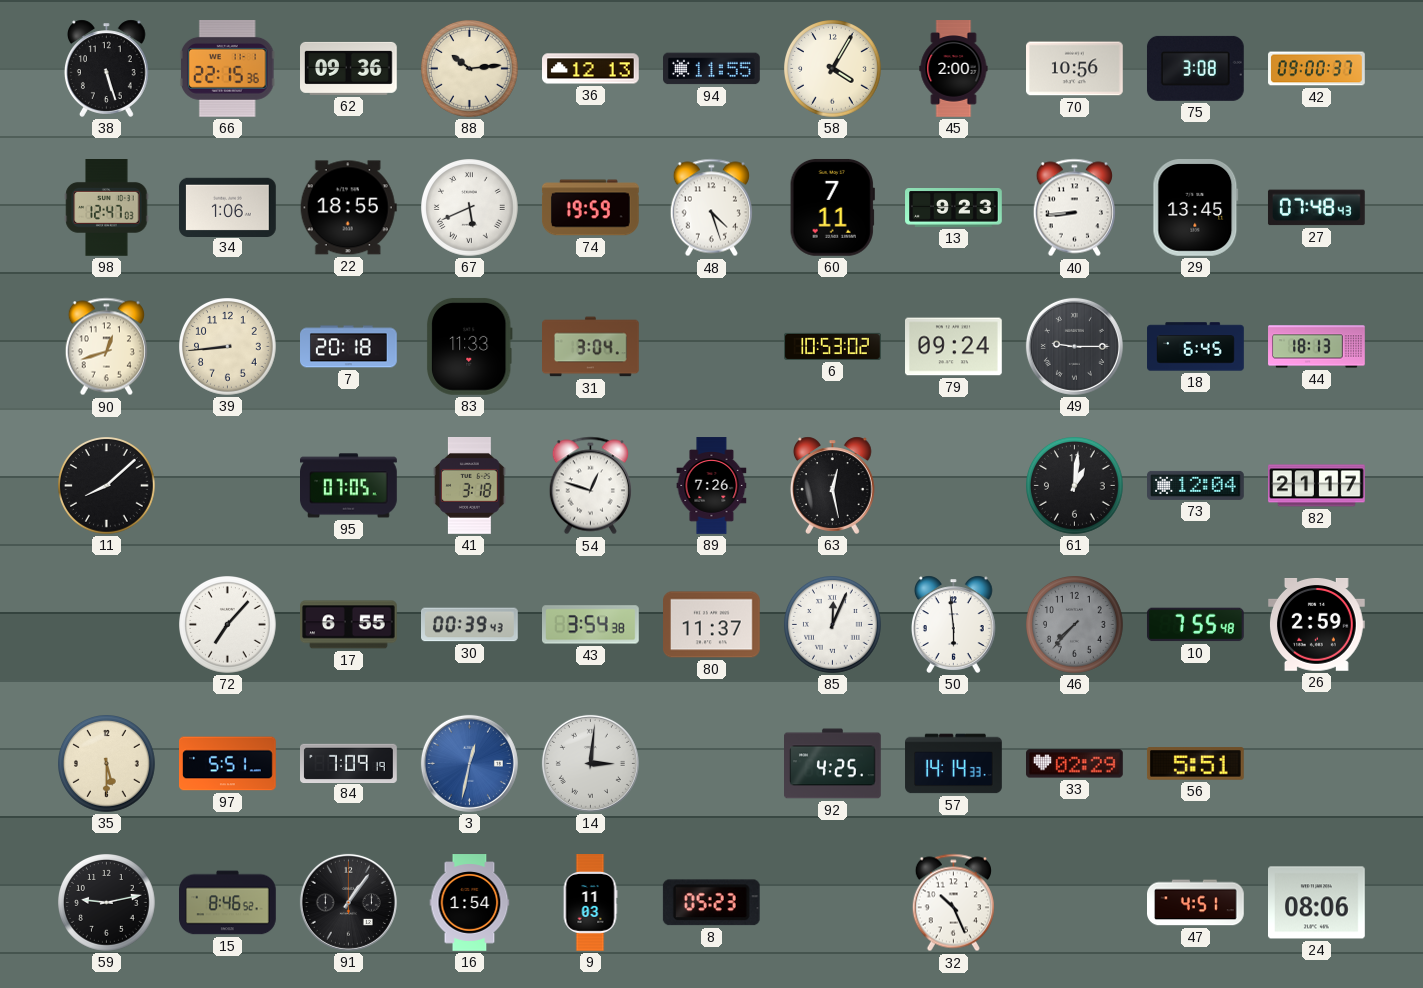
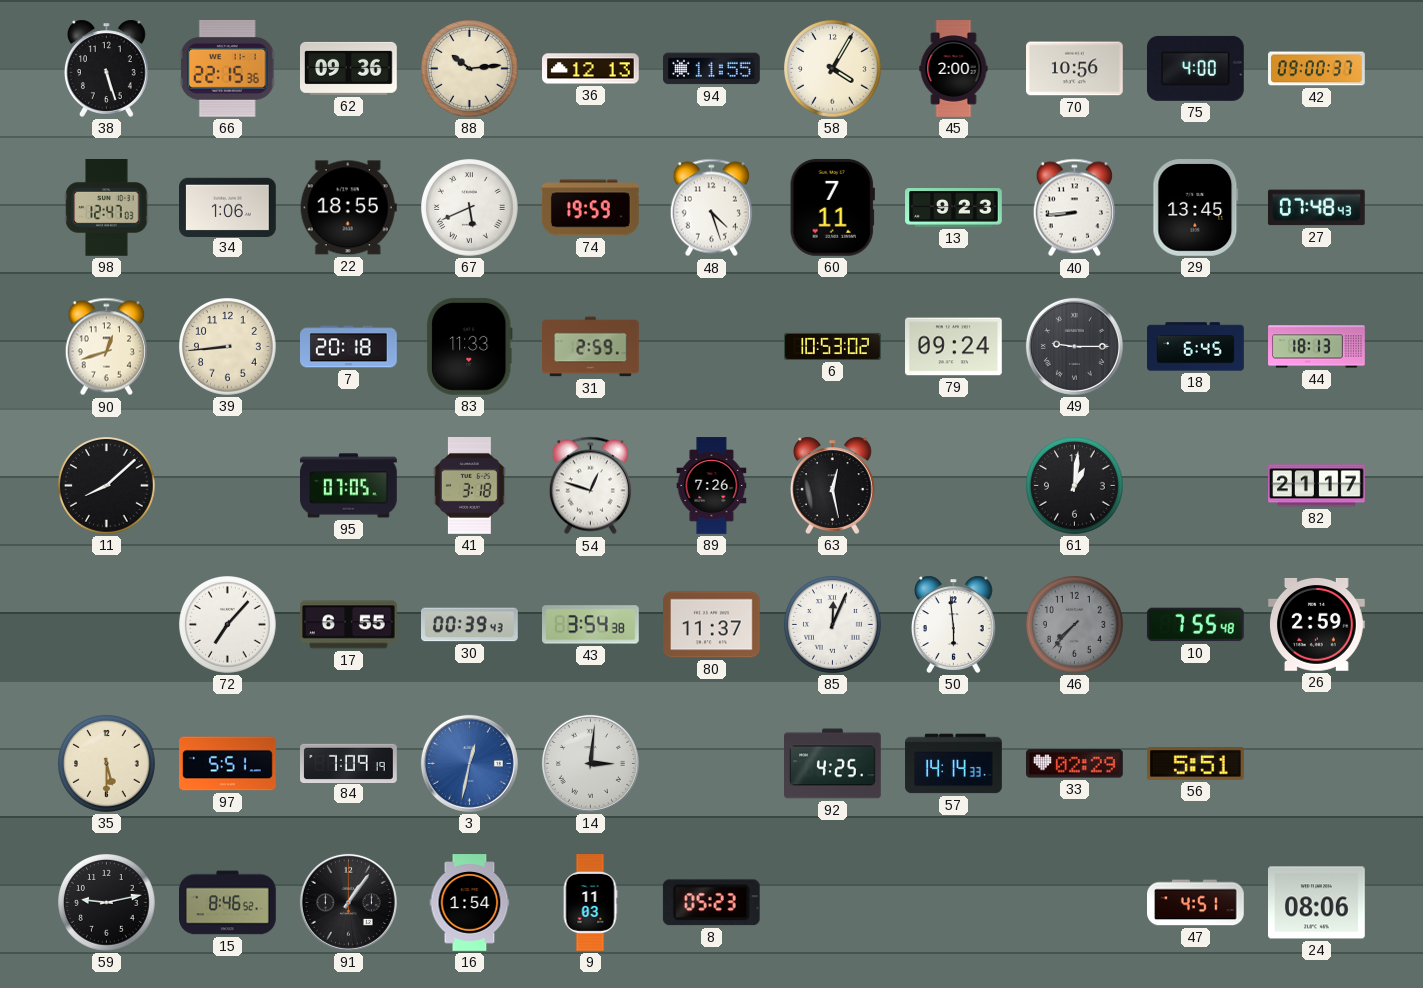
75: 3:08 -> 4:00 (1195, 68)
31: 3:04 -> 2:59 (591, 347)
73: 12:04 -> none (1196, 485)
32: 10:26 -> none (953, 903)
